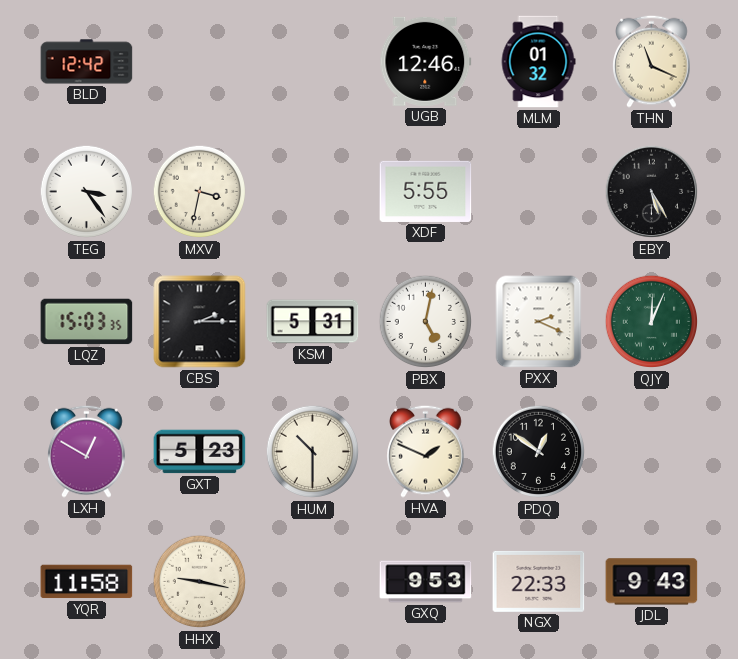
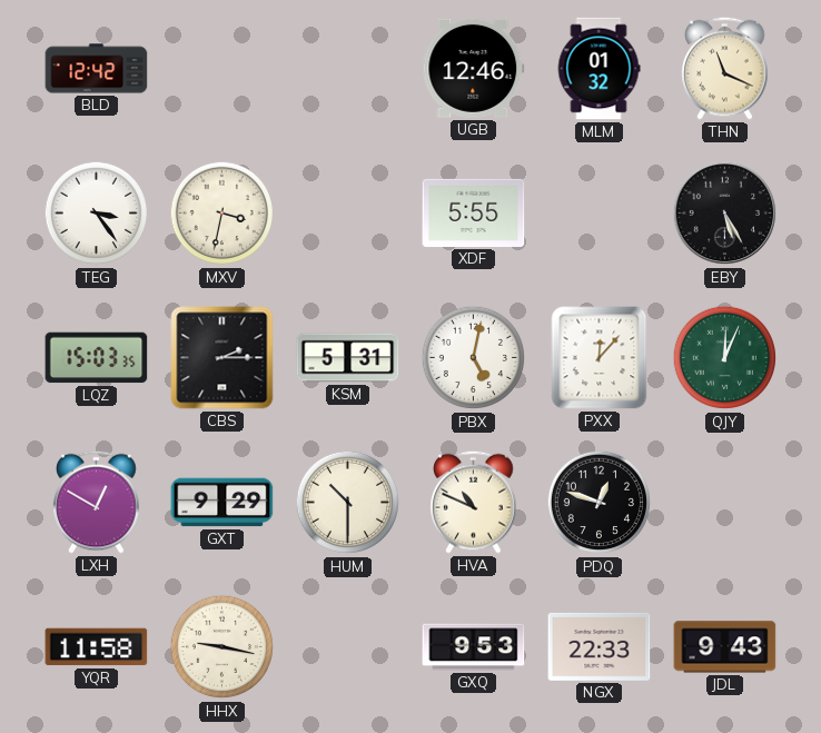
PXX: 2:19 -> 12:07 (600, 358)
GXT: 5:23 -> 9:29 (222, 503)
HVA: 1:49 -> 10:49 (474, 502)
PDQ: 12:51 -> 12:48 (600, 503)
